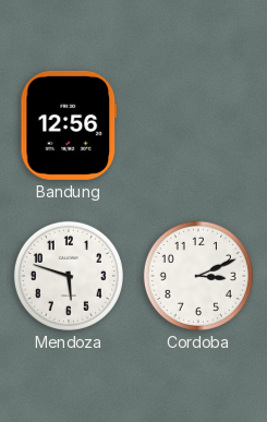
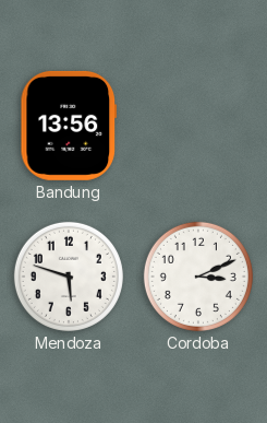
Bandung: 12:56 -> 13:56 (69, 126)
